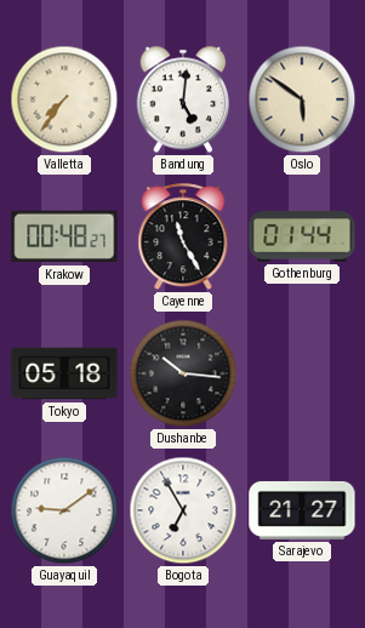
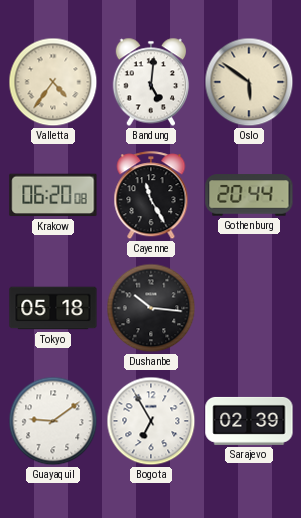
Valletta: 7:36 -> 4:36 (53, 82)
Krakow: 00:48 -> 06:20 (53, 195)
Gothenburg: 01:44 -> 20:44 (249, 195)
Sarajevo: 21:27 -> 02:39 (249, 421)
